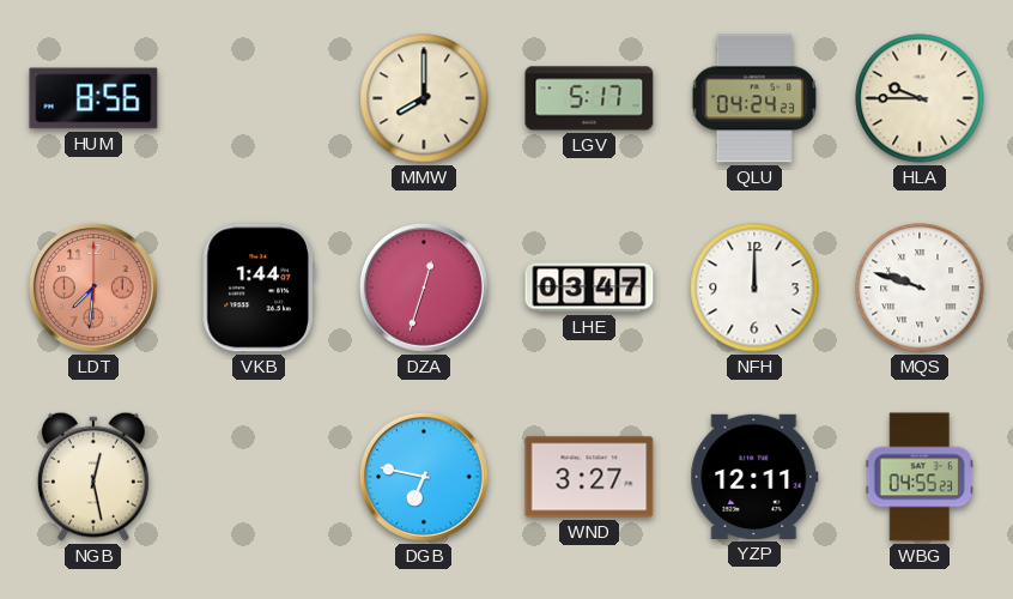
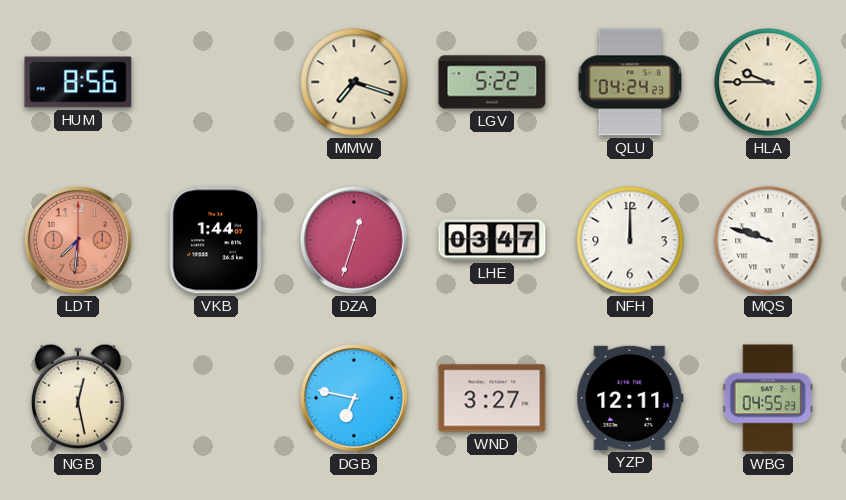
MMW: 8:00 -> 7:18 (354, 82)
LGV: 5:17 -> 5:22 (492, 82)
